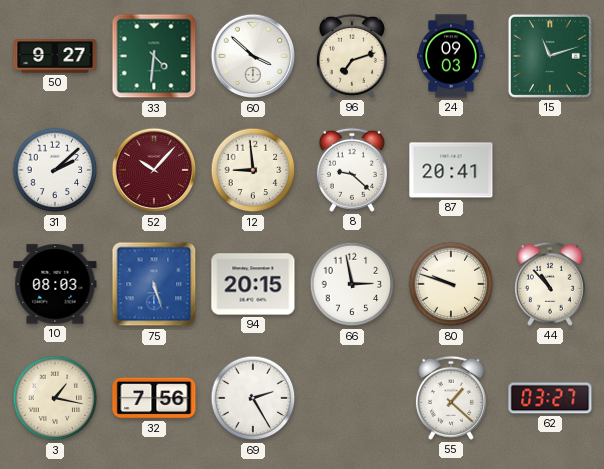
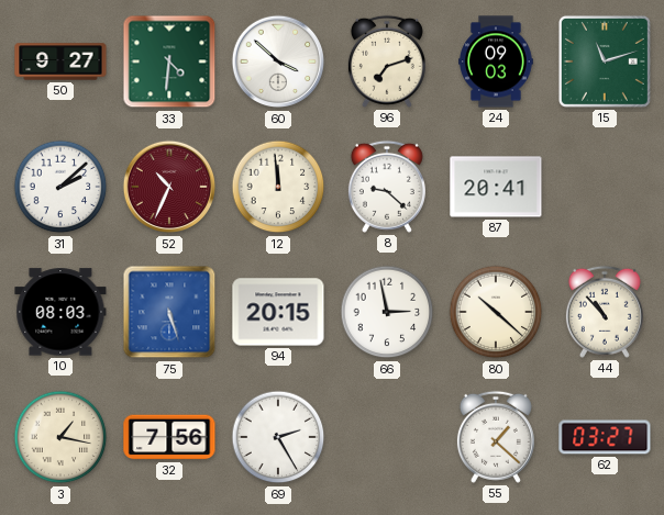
52: 10:07 -> 10:34 (169, 187)
12: 8:59 -> 11:59 (278, 187)
80: 9:48 -> 10:22 (496, 312)
